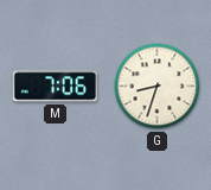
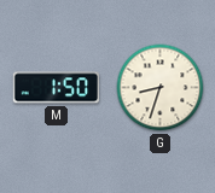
M: 7:06 -> 1:50 (56, 88)
